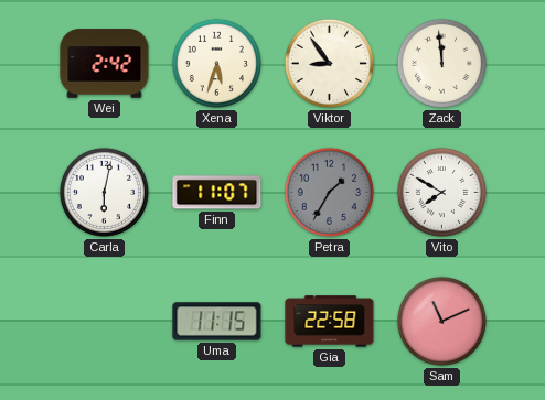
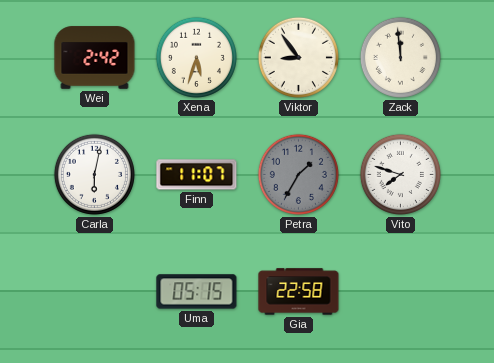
Vito: 7:50 -> 7:48 (400, 174)
Uma: 11:15 -> 05:15 (197, 292)
Sam: 11:11 -> none (441, 321)
